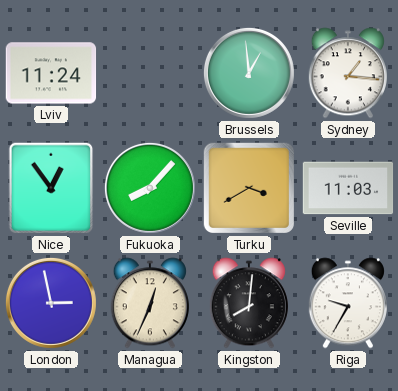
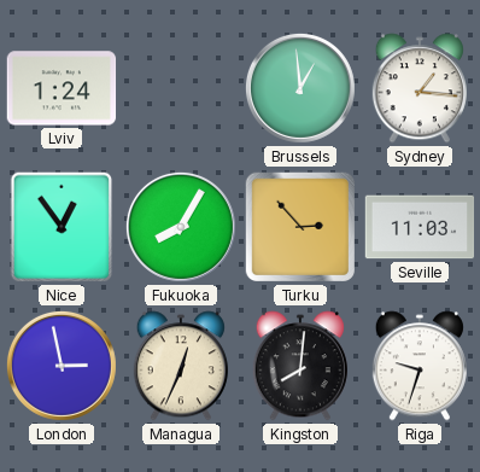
Lviv: 11:24 -> 1:24 (62, 88)
Fukuoka: 8:07 -> 8:05 (181, 227)
Turku: 3:40 -> 2:53 (300, 227)
Riga: 9:35 -> 9:33 (420, 366)
